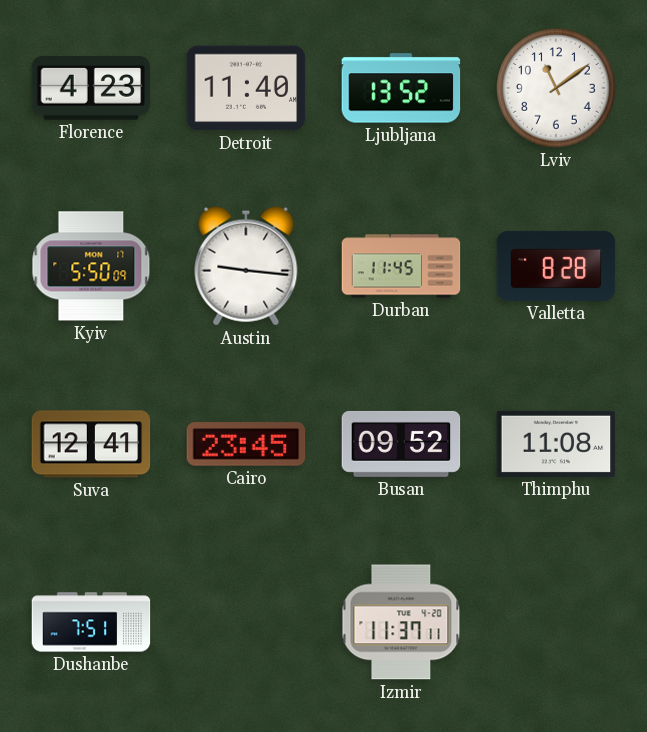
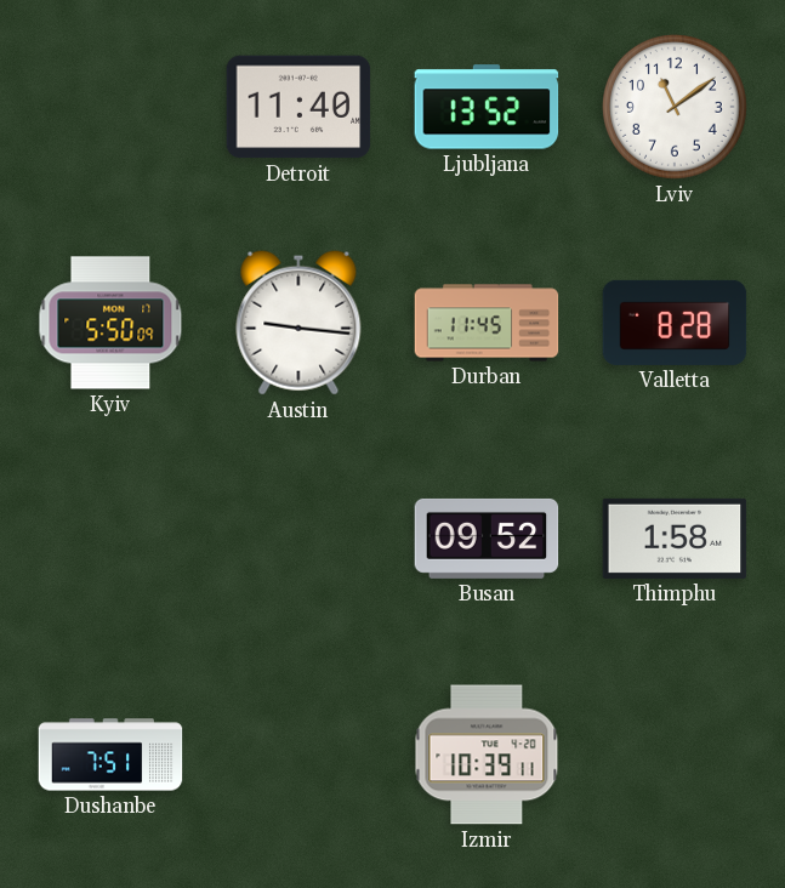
Florence: 4:23 -> none (91, 89)
Suva: 12:41 -> none (91, 444)
Cairo: 23:45 -> none (246, 444)
Thimphu: 11:08 -> 1:58 (675, 539)
Izmir: 11:37 -> 10:39 (487, 755)
